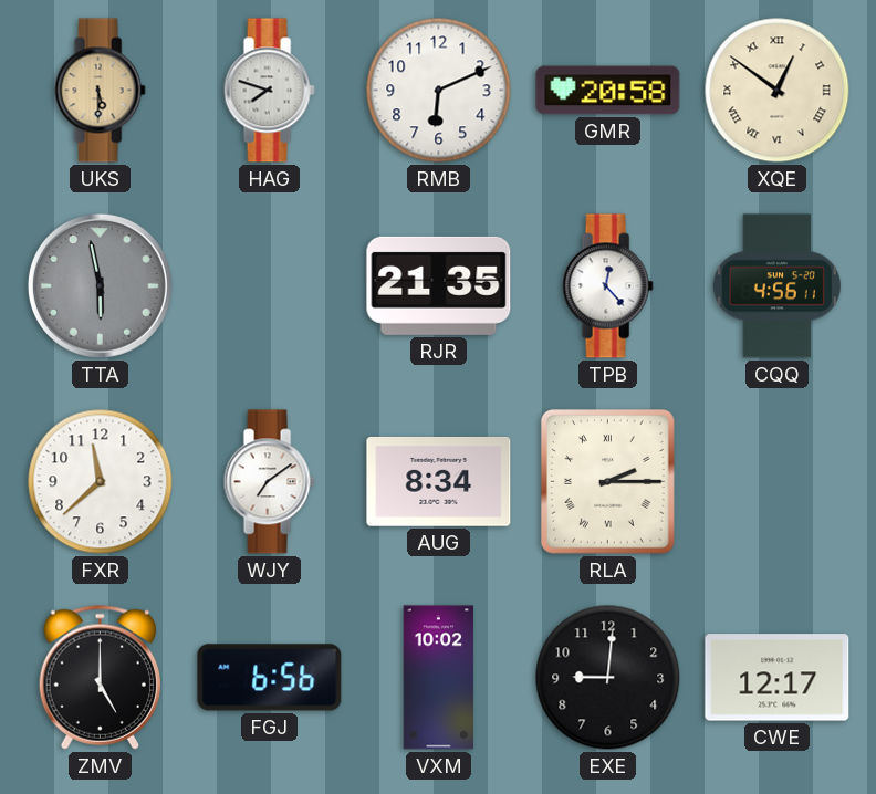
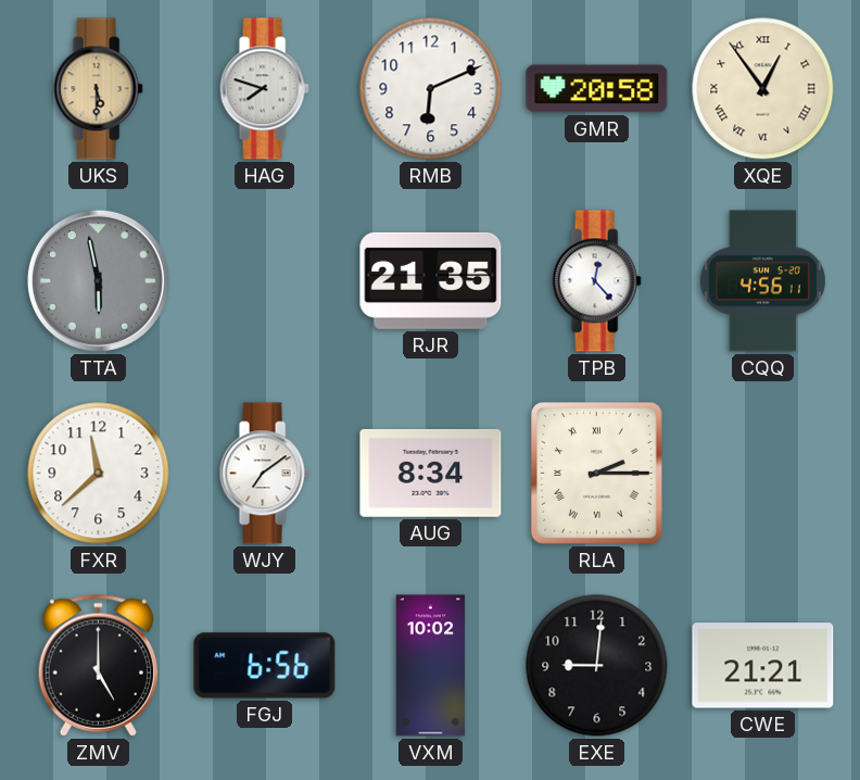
XQE: 12:51 -> 12:54 (763, 89)
CWE: 12:17 -> 21:21 (763, 666)
